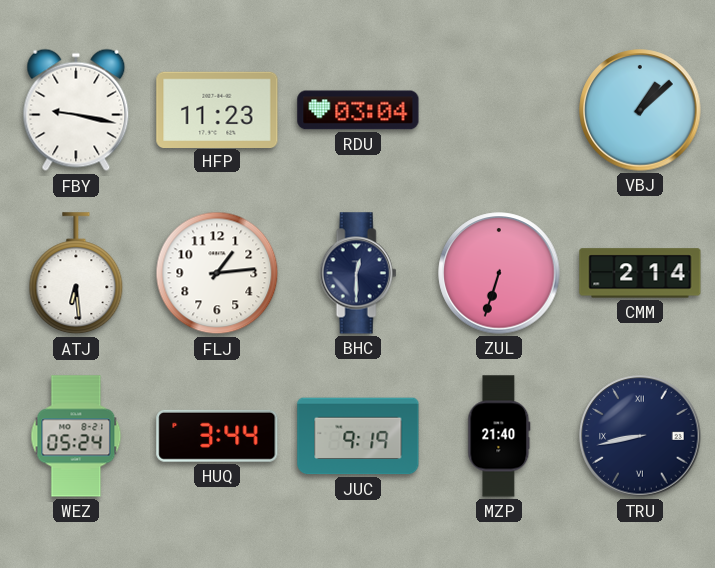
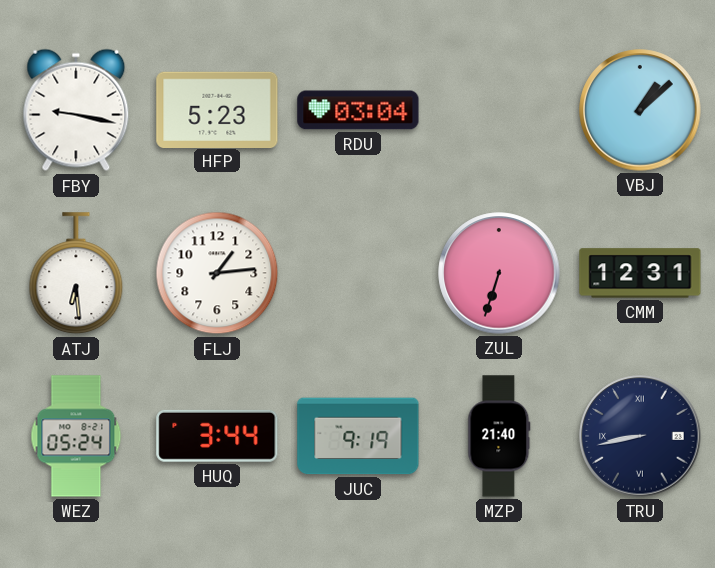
HFP: 11:23 -> 5:23 (217, 109)
BHC: 12:30 -> none (358, 273)
CMM: 2:14 -> 12:31 (640, 273)
